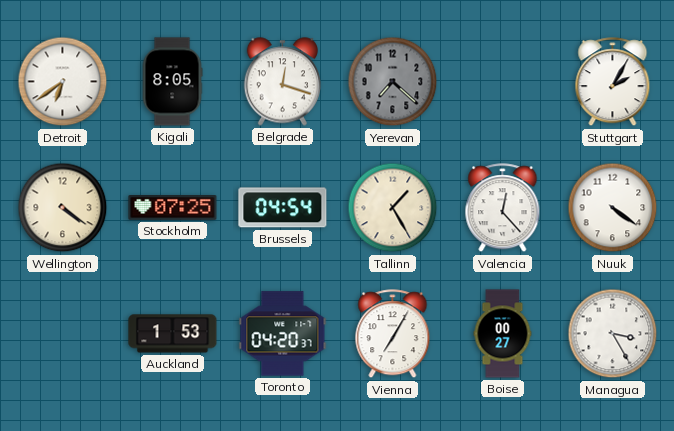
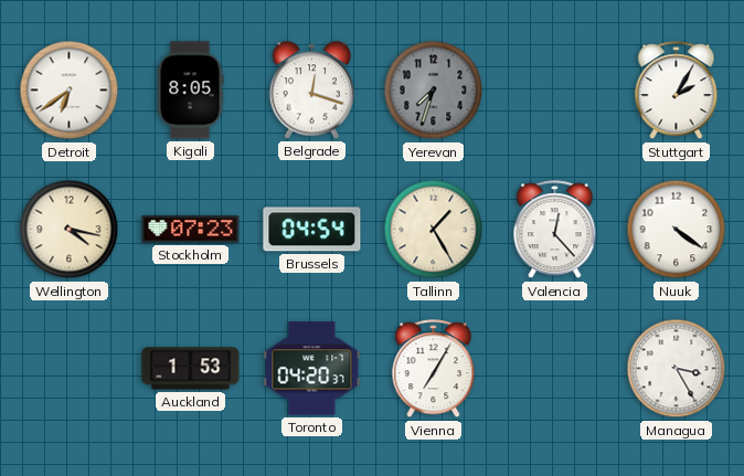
Yerevan: 7:22 -> 7:33 (434, 91)
Wellington: 4:21 -> 4:17 (70, 230)
Stockholm: 07:25 -> 07:23 (191, 230)
Boise: 00:27 -> none (503, 334)
